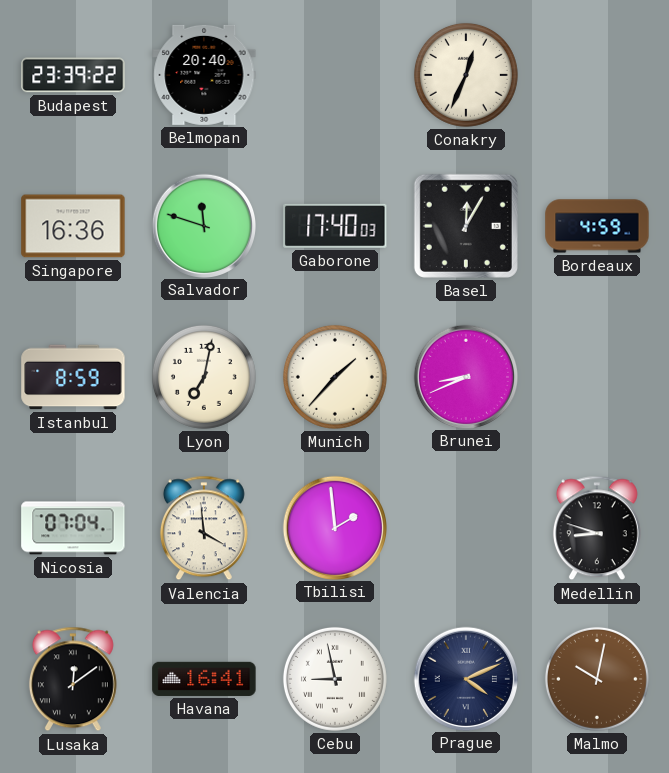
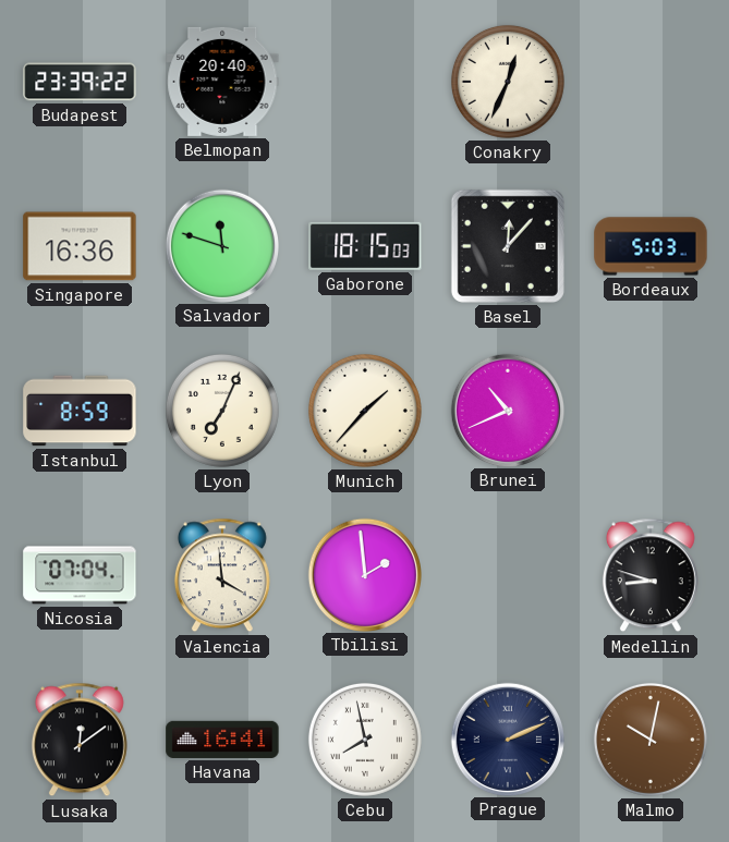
Gaborone: 17:40 -> 18:15 (365, 246)
Basel: 12:05 -> 12:07 (508, 246)
Bordeaux: 4:59 -> 5:03 (651, 246)
Lyon: 7:02 -> 7:04 (222, 411)
Brunei: 8:41 -> 10:41 (507, 410)
Cebu: 8:58 -> 7:58 (365, 740)
Prague: 4:11 -> 2:11 (507, 739)
